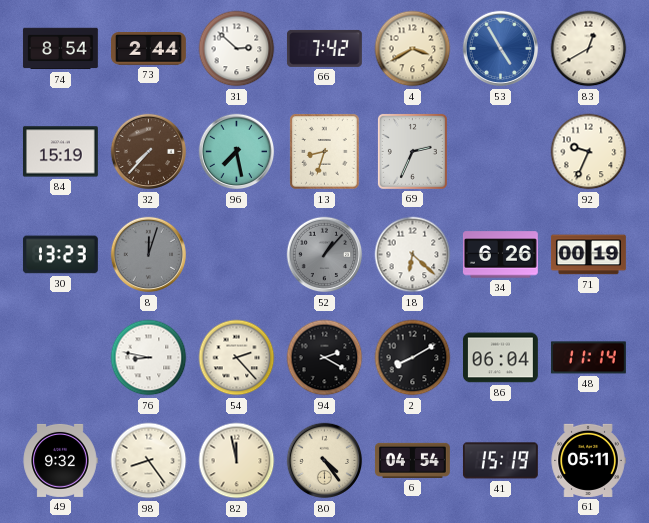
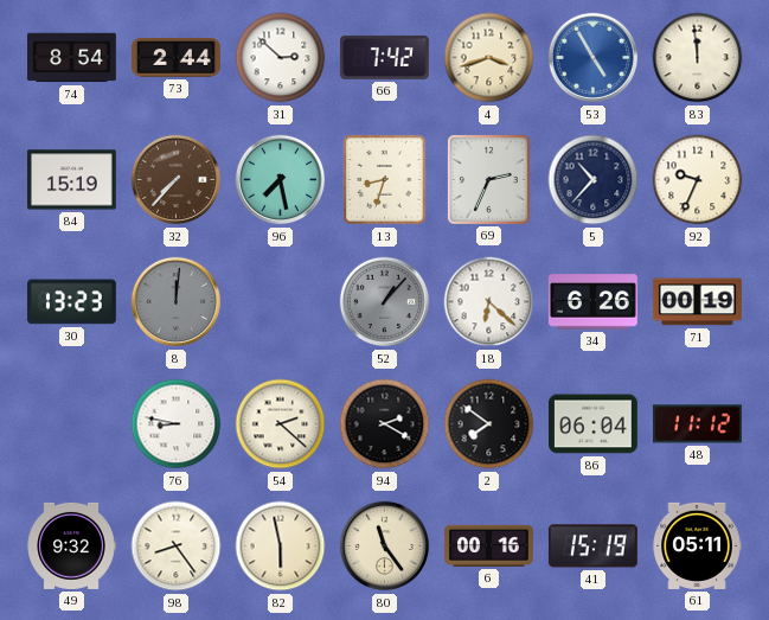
4: 3:40 -> 3:42 (489, 58)
83: 12:40 -> 11:59 (698, 58)
5: none -> 10:37 (594, 180)
8: 12:03 -> 12:01 (177, 302)
54: 2:23 -> 2:22 (281, 424)
2: 8:10 -> 7:51 (489, 424)
48: 11:14 -> 11:12 (697, 424)
82: 11:58 -> 5:58 (281, 547)
80: 4:24 -> 11:24 (385, 547)
6: 04:54 -> 00:16 (489, 545)
